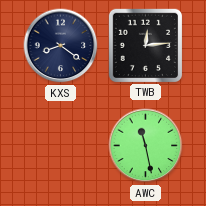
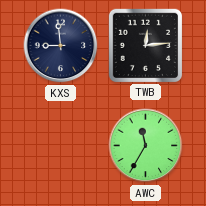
KXS: 8:21 -> 8:59 (61, 46)
AWC: 11:28 -> 11:35 (146, 146)
